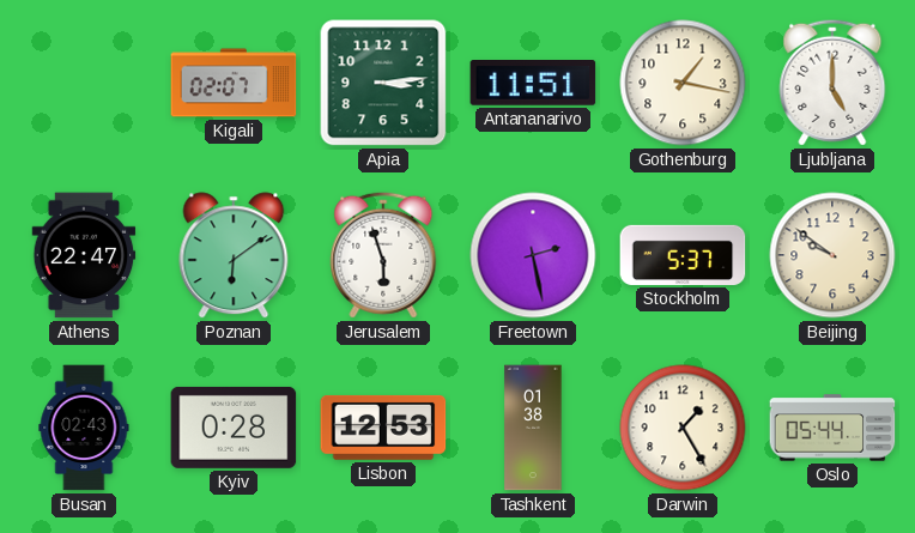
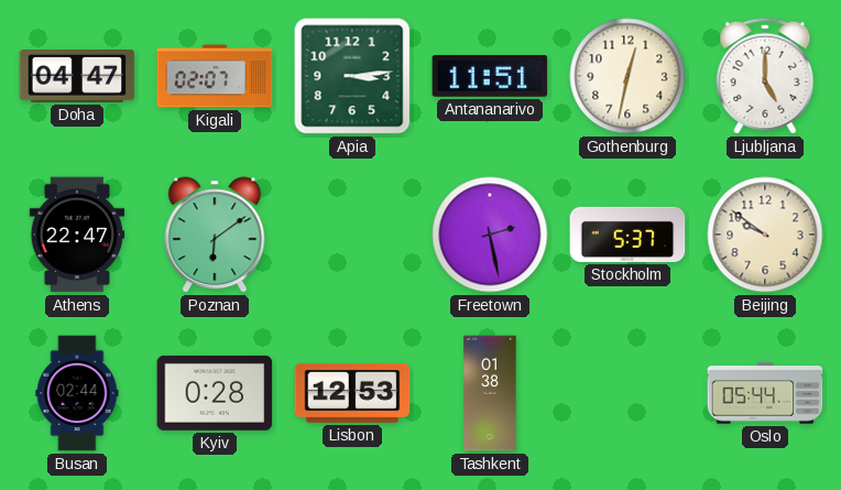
Doha: none -> 04:47 (77, 77)
Gothenburg: 1:17 -> 12:32 (627, 76)
Jerusalem: 5:57 -> none (383, 255)
Busan: 02:43 -> 02:44 (77, 393)
Darwin: 1:25 -> none (683, 428)
